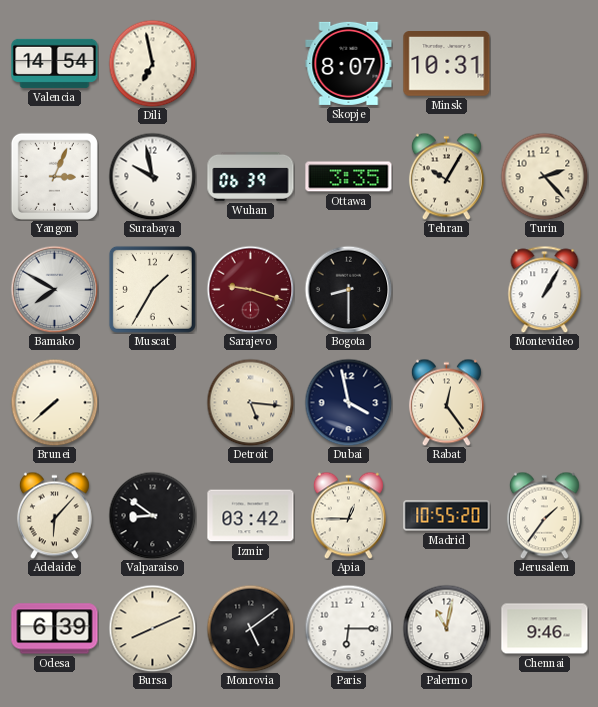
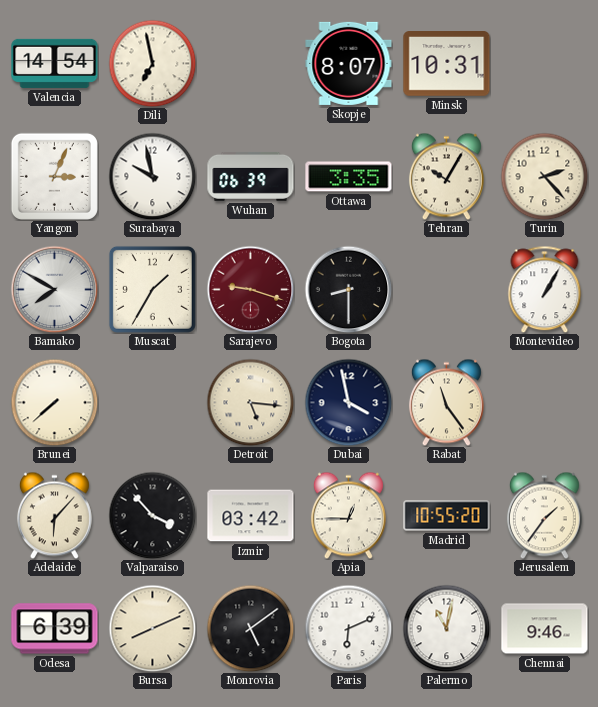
Rabat: 12:24 -> 11:24 (446, 402)
Valparaiso: 8:51 -> 3:53 (152, 515)
Paris: 6:15 -> 6:11 (348, 628)
